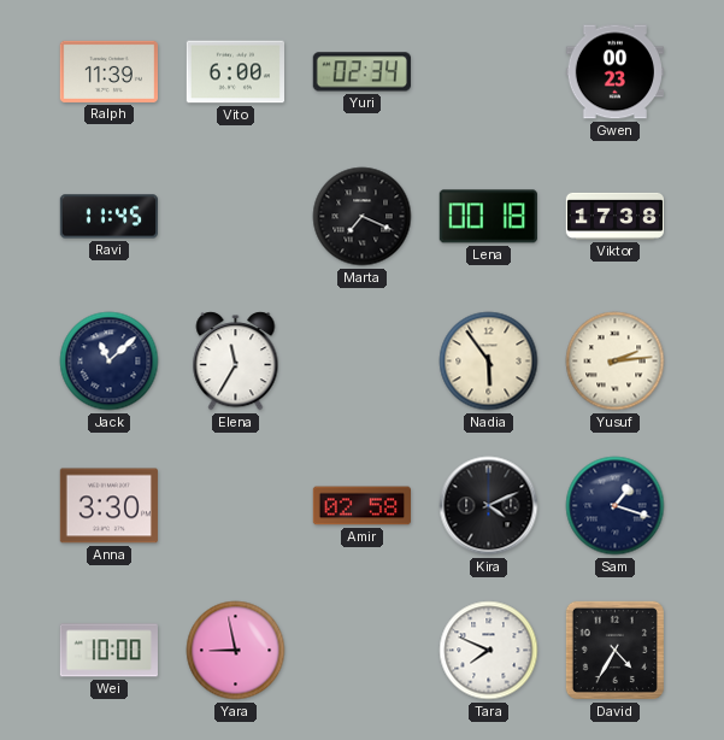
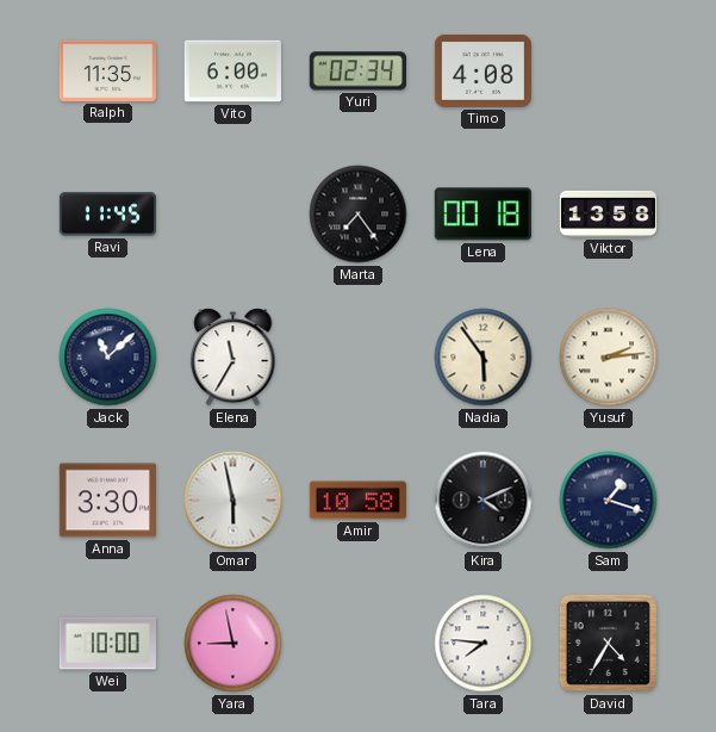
Ralph: 11:39 -> 11:35 (107, 70)
Timo: none -> 4:08 (482, 70)
Gwen: 00:23 -> none (614, 72)
Marta: 7:19 -> 7:24 (359, 215)
Viktor: 17:38 -> 13:58 (608, 213)
Omar: none -> 5:58 (234, 501)
Amir: 02:58 -> 10:58 (357, 501)
Tara: 7:49 -> 7:46 (484, 644)
